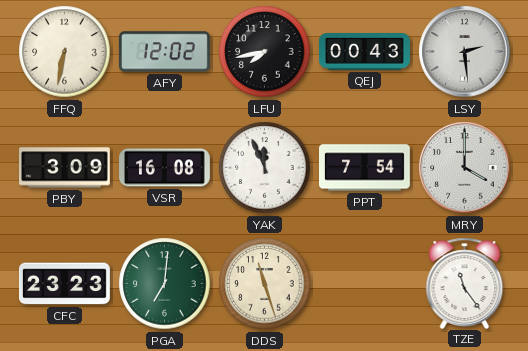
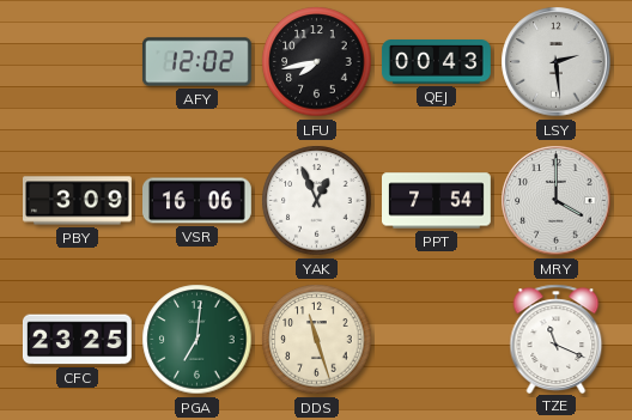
FFQ: 6:32 -> none (65, 52)
VSR: 16:08 -> 16:06 (197, 201)
YAK: 11:56 -> 12:56 (317, 201)
CFC: 23:23 -> 23:25 (77, 340)
TZE: 11:24 -> 11:19 (557, 339)
